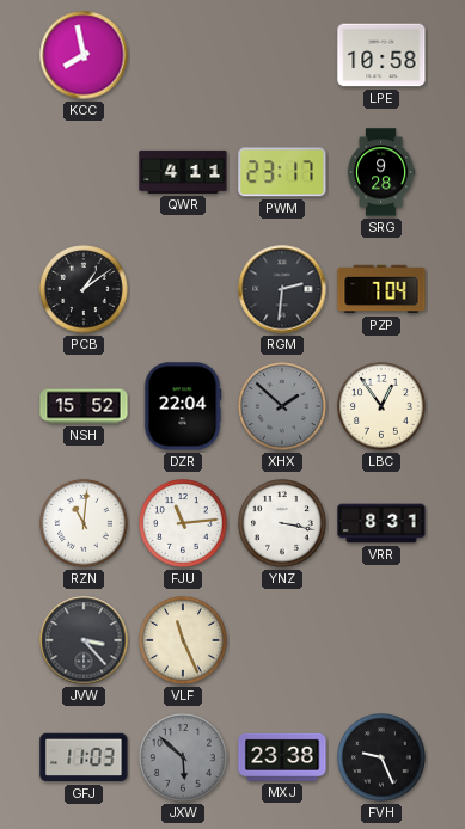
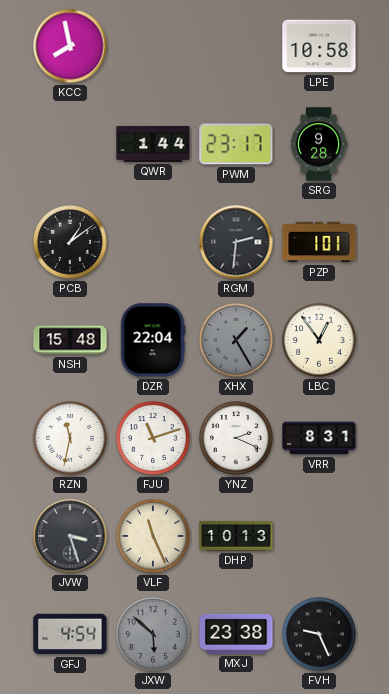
QWR: 4:11 -> 1:44 (153, 144)
PZP: 7:04 -> 1:01 (319, 242)
NSH: 15:52 -> 15:48 (70, 340)
XHX: 1:52 -> 1:25 (237, 341)
RZN: 11:01 -> 11:32 (71, 439)
FJU: 11:14 -> 11:12 (154, 439)
YNZ: 3:17 -> 2:19 (237, 439)
JVW: 3:23 -> 3:27 (70, 536)
DHP: none -> 10:13 (236, 536)
GFJ: 11:03 -> 4:54 (70, 634)
